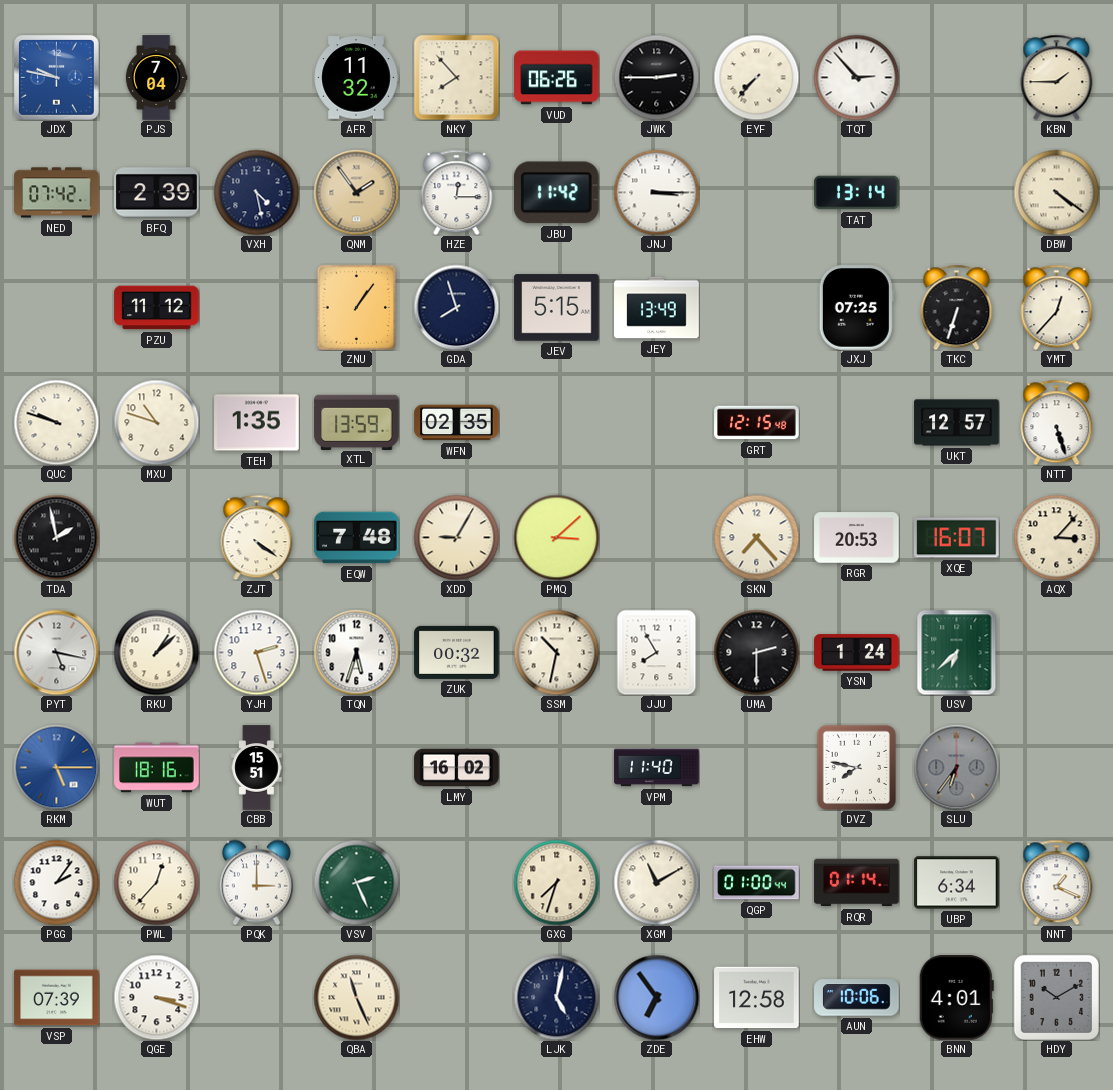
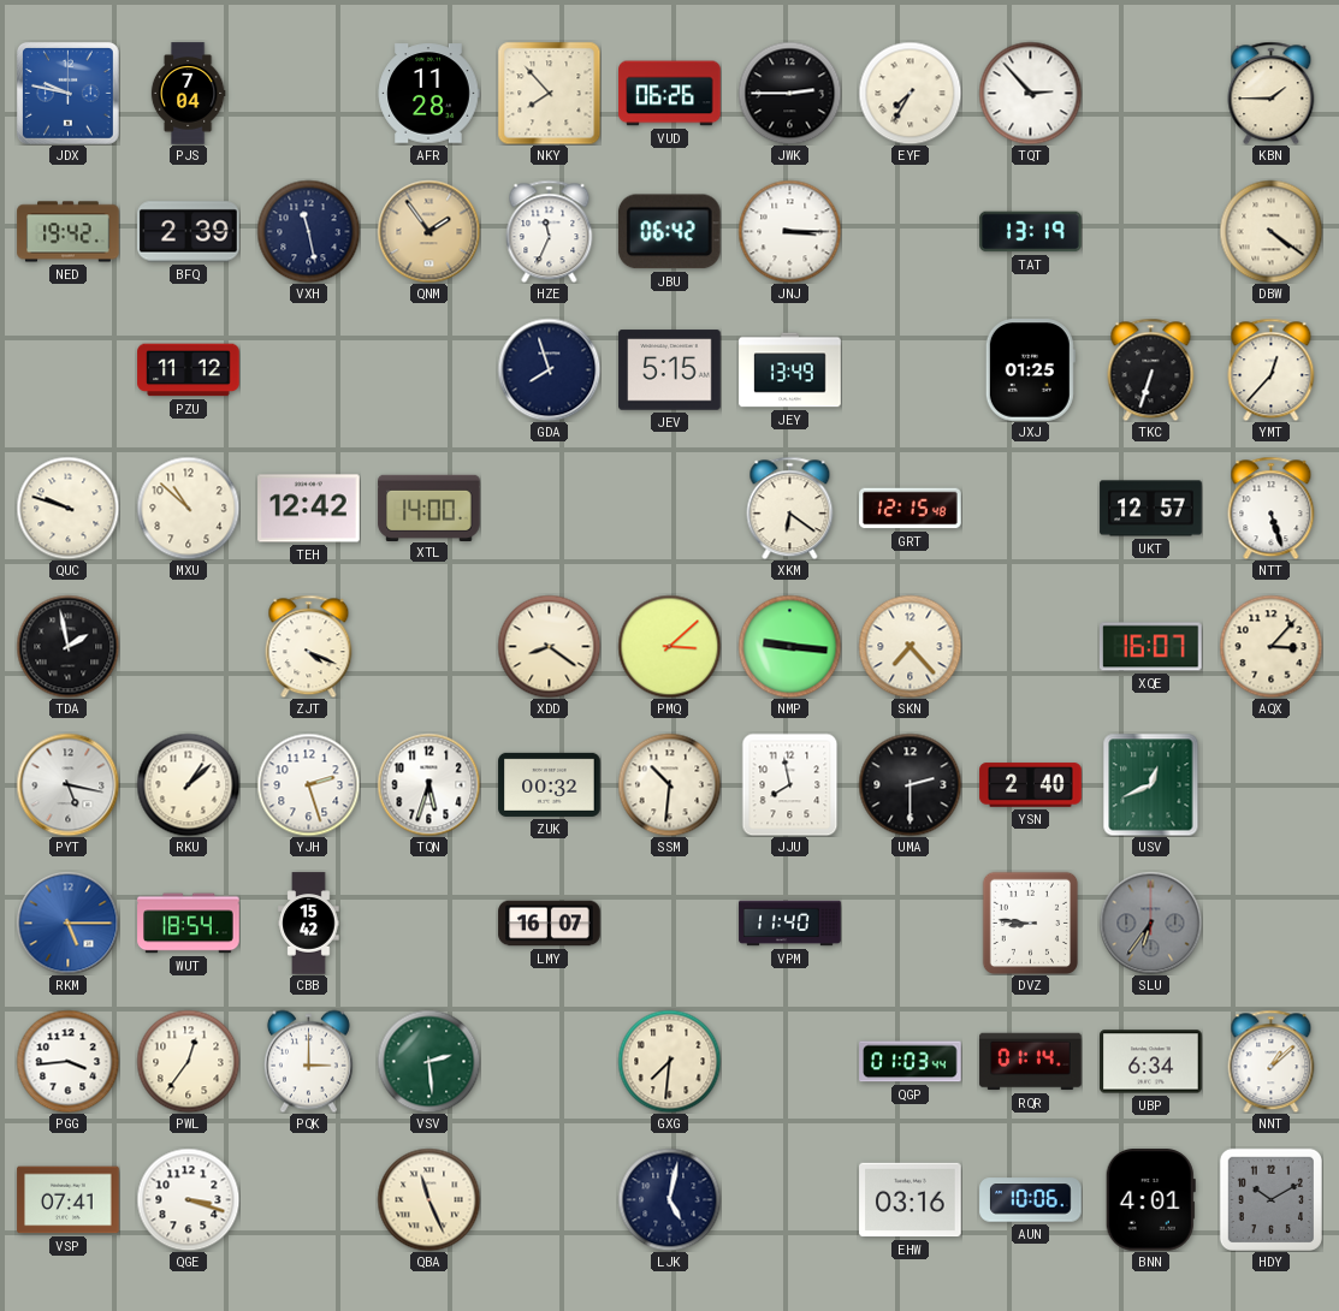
AFR: 11:32 -> 11:28 (428, 94)
EYF: 7:37 -> 7:35 (910, 93)
NED: 07:42 -> 19:42 (69, 232)
VXH: 4:28 -> 11:28 (308, 231)
HZE: 12:15 -> 11:34 (550, 231)
JBU: 11:42 -> 06:42 (669, 232)
TAT: 13:14 -> 13:19 (1031, 232)
ZNU: 1:06 -> none (356, 307)
JXJ: 07:25 -> 01:25 (1030, 370)
MXU: 10:48 -> 10:52 (188, 508)
TEH: 1:35 -> 12:42 (309, 509)
XTL: 13:59 -> 14:00 (429, 508)
WFN: 02:35 -> none (457, 423)
XKM: none -> 6:21 (790, 508)
ZJT: 4:21 -> 4:19 (309, 646)
EQW: 7:48 -> none (357, 538)
XDD: 9:05 -> 8:21 (549, 646)
NMP: none -> 9:16 (789, 646)
RGR: 20:53 -> none (857, 538)
SSM: 10:32 -> 10:31 (669, 784)
JJU: 7:55 -> 7:58 (790, 784)
YSN: 1:24 -> 2:40 (1031, 785)
USV: 6:38 -> 12:41 (1151, 784)
WUT: 18:16 -> 18:54 (189, 924)
CBB: 15:51 -> 15:42 (309, 924)
LMY: 16:02 -> 16:07 (550, 924)
DVZ: 7:47 -> 8:46 (1030, 923)
PGG: 2:06 -> 3:44 (67, 1061)
PWL: 12:37 -> 12:36 (188, 1061)
VSV: 2:26 -> 2:29 (428, 1061)
GXG: 7:33 -> 7:31 (669, 1061)
XGM: 11:10 -> none (656, 882)
QGP: 01:00 -> 01:03 (911, 1062)
NNT: 1:19 -> 1:08 (1272, 1061)
VSP: 07:39 -> 07:41 (69, 1200)
ZDE: 6:54 -> none (656, 997)
EHW: 12:58 -> 03:16 (911, 1200)
